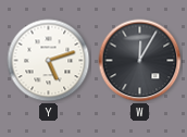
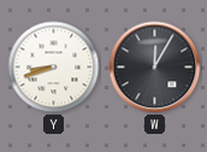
Y: 5:12 -> 8:42 (54, 68)
